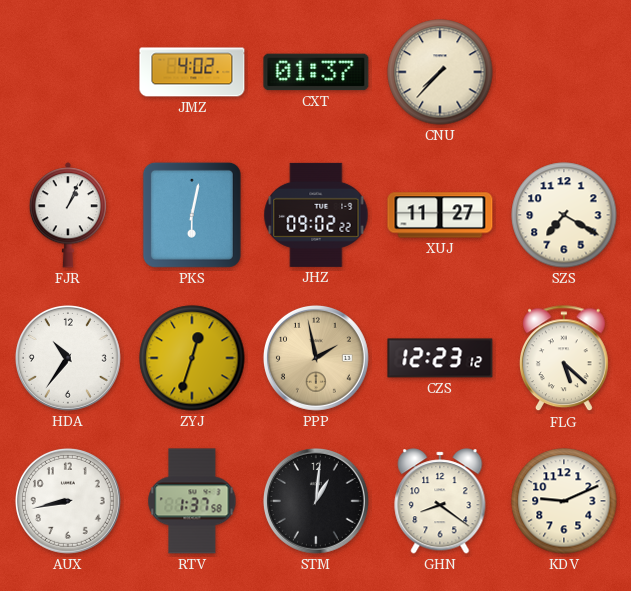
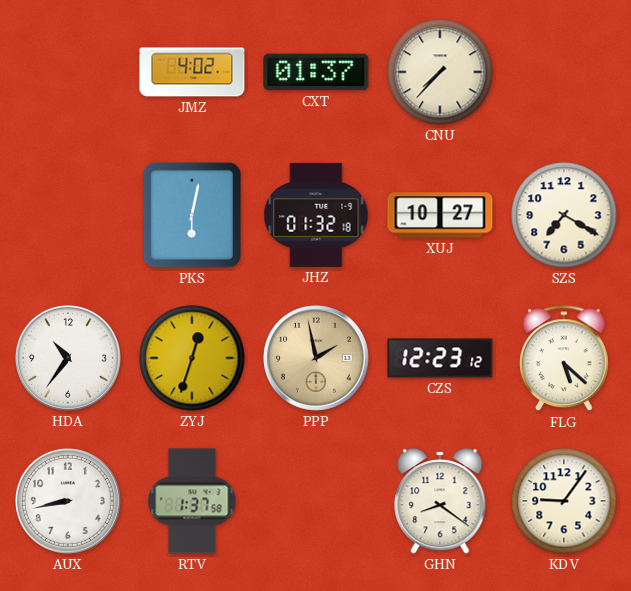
FJR: 1:04 -> none (68, 215)
JHZ: 09:02 -> 01:32 (316, 215)
XUJ: 11:27 -> 10:27 (440, 215)
STM: 1:01 -> none (316, 501)
KDV: 9:11 -> 9:06 (564, 501)
